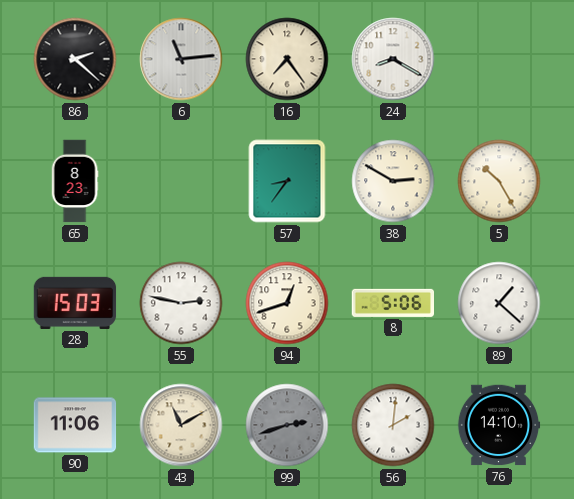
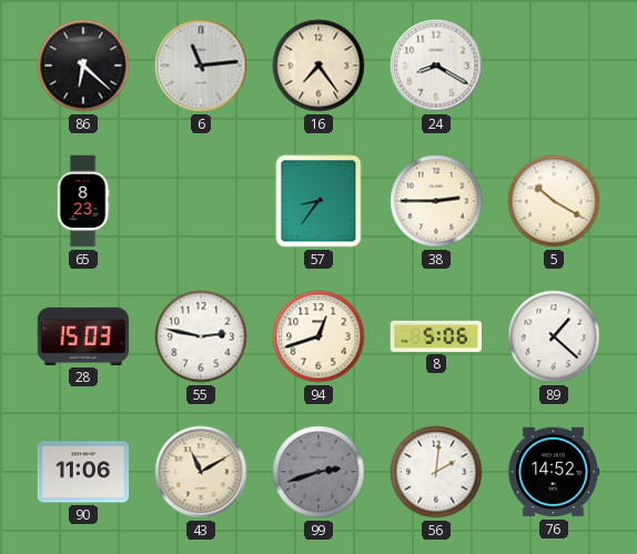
86: 2:22 -> 6:22 (83, 66)
38: 2:50 -> 2:45 (436, 201)
5: 10:25 -> 10:20 (554, 201)
76: 14:10 -> 14:52 (554, 472)
